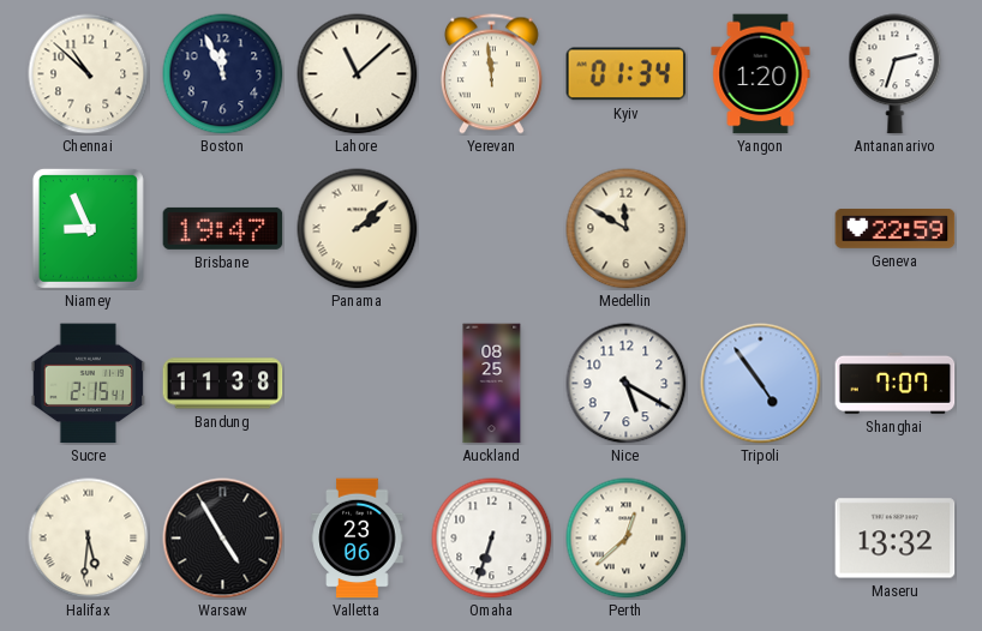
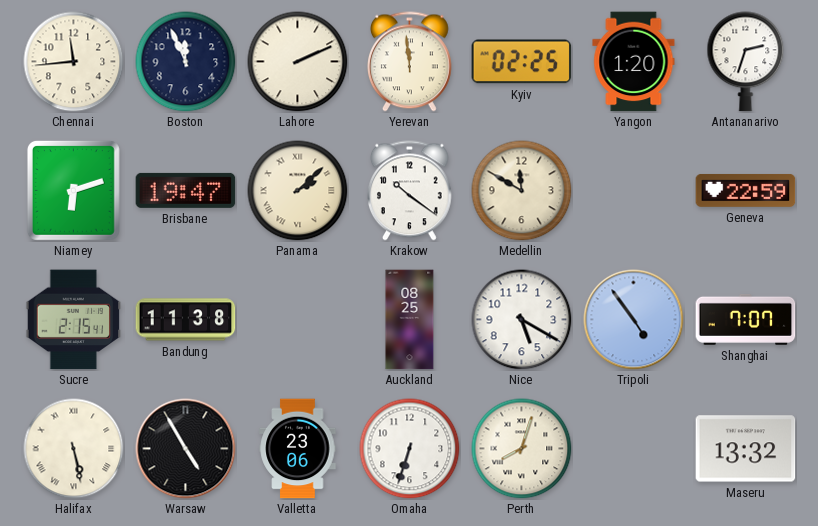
Chennai: 10:52 -> 11:44 (74, 62)
Lahore: 11:08 -> 2:11 (298, 62)
Kyiv: 01:34 -> 02:25 (522, 62)
Niamey: 8:56 -> 6:12 (73, 190)
Krakow: none -> 10:21 (410, 191)
Halifax: 5:31 -> 5:28 (74, 449)
Perth: 12:38 -> 8:03 (522, 449)
